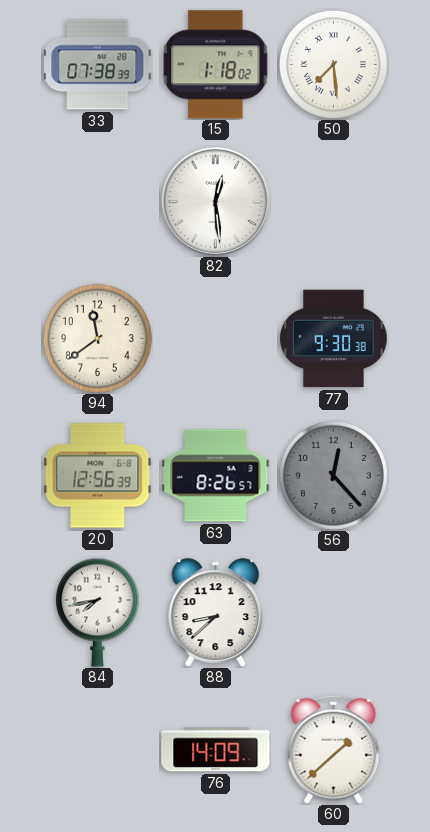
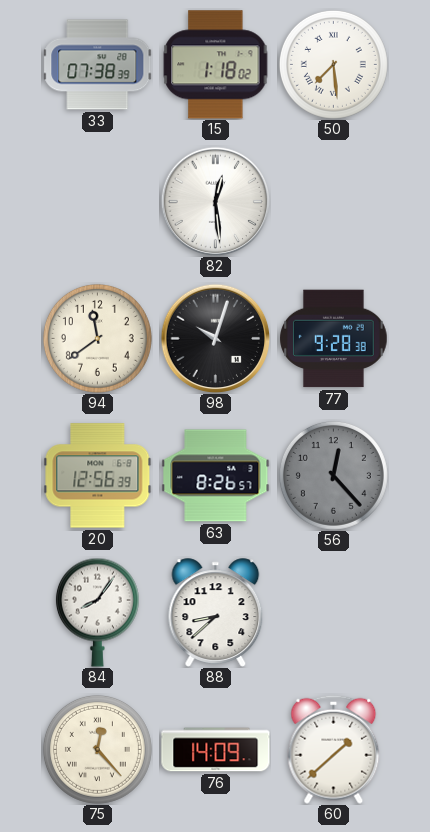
98: none -> 10:03 (215, 338)
77: 9:30 -> 9:28 (334, 339)
84: 7:43 -> 8:06 (97, 612)
75: none -> 12:23 (97, 749)
